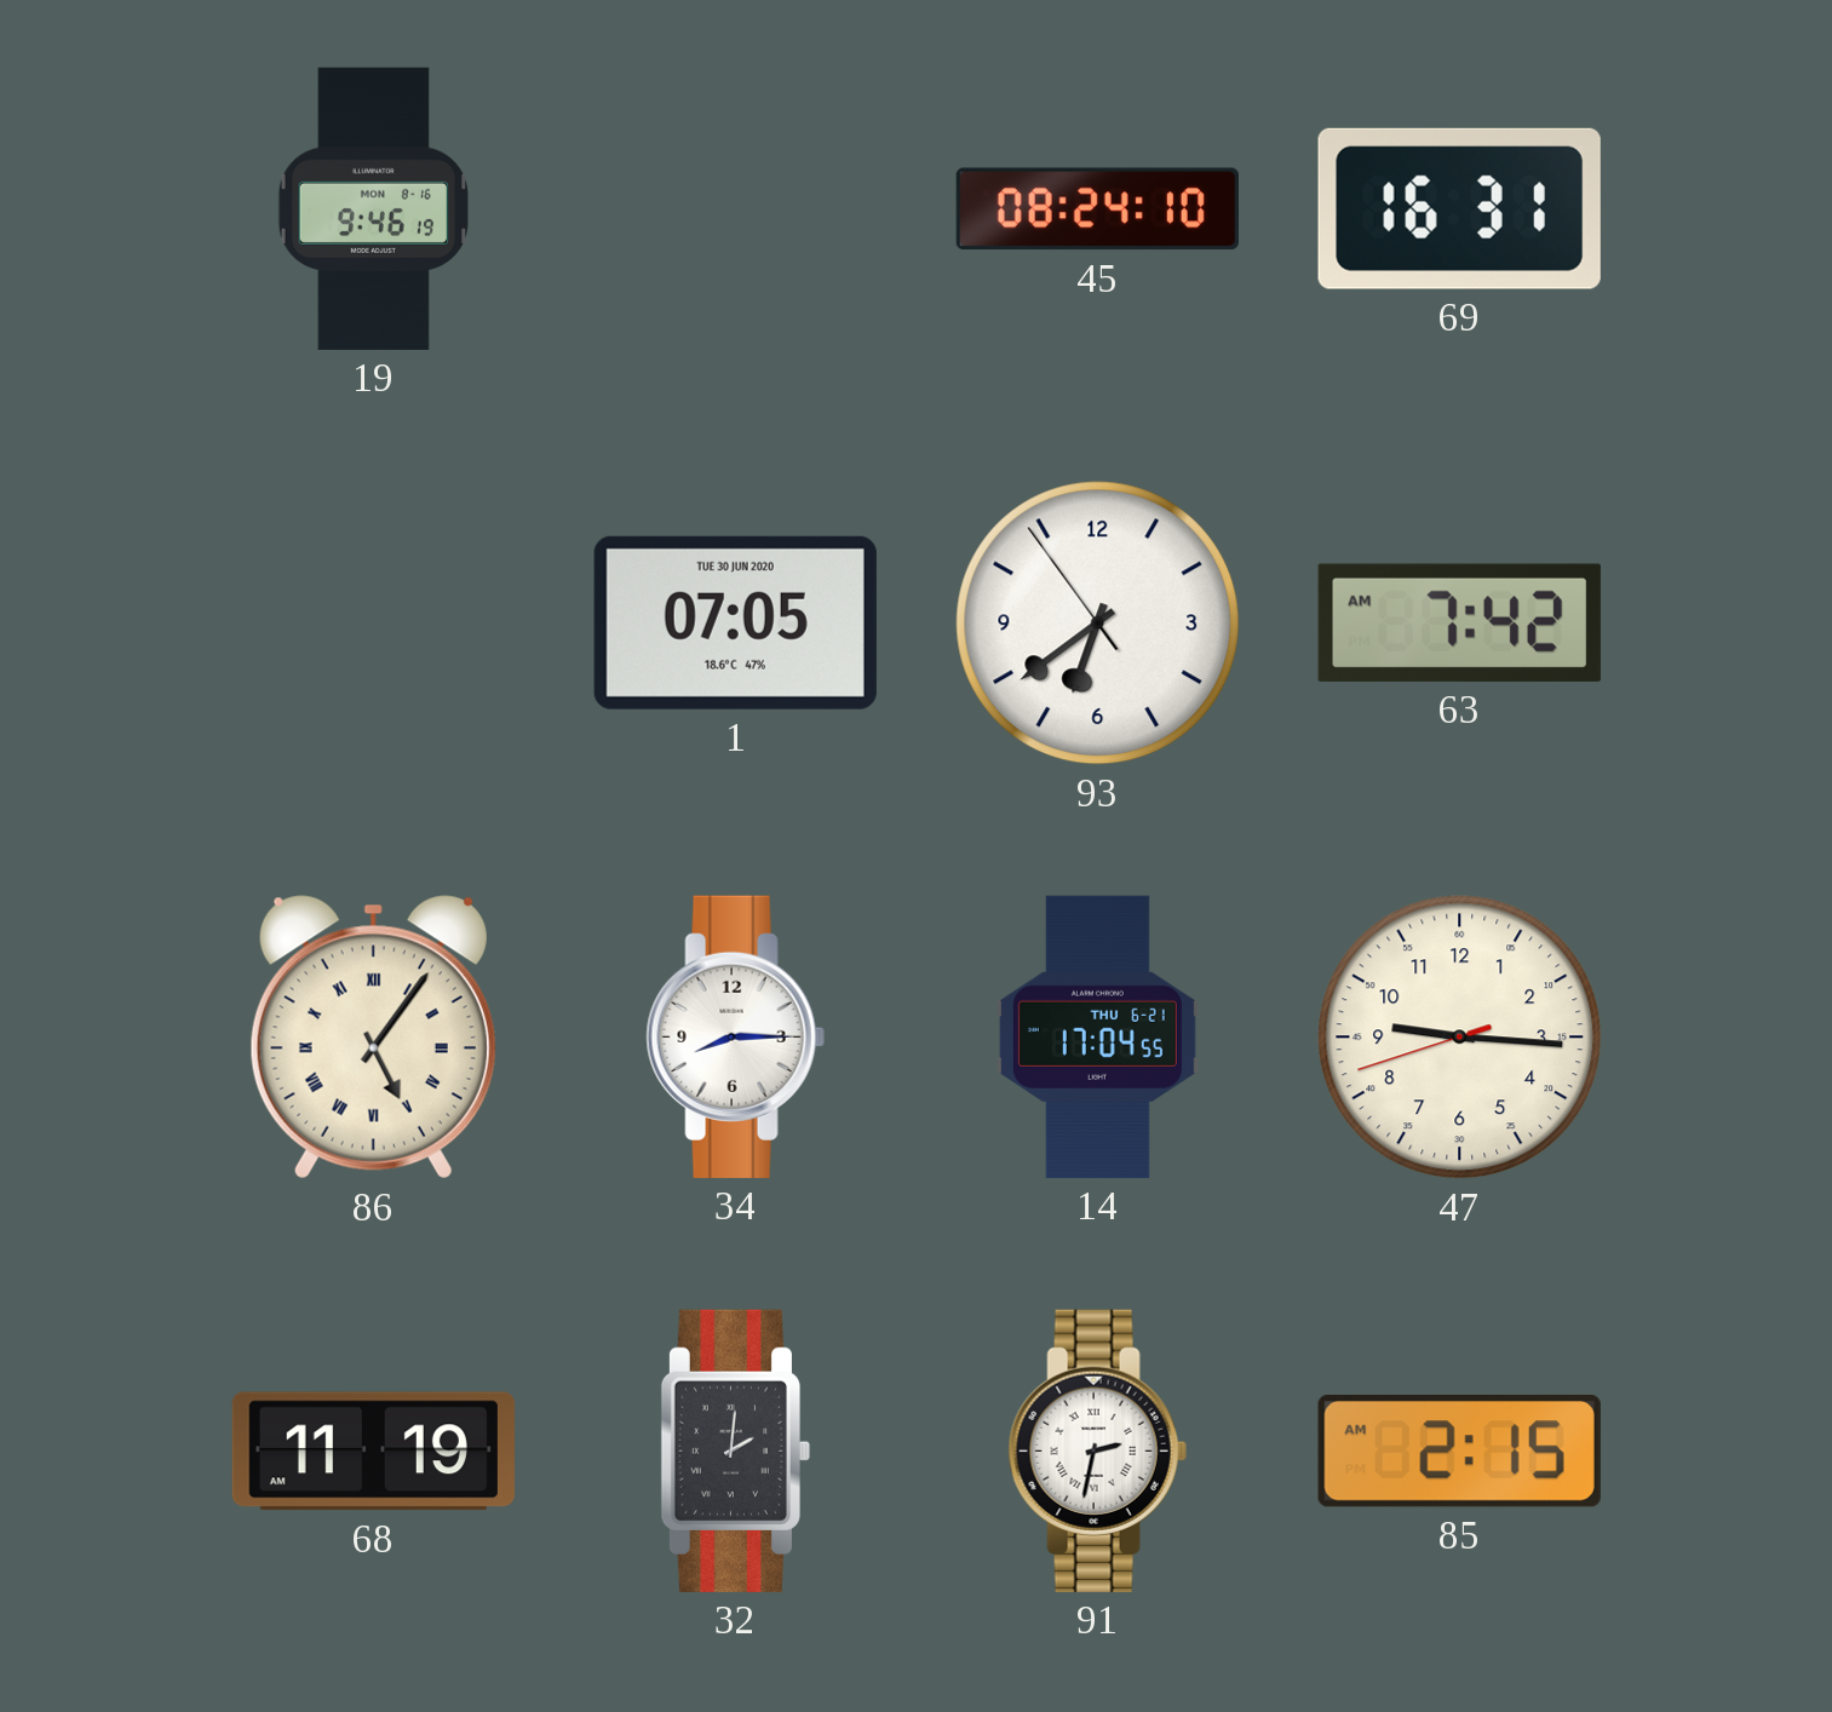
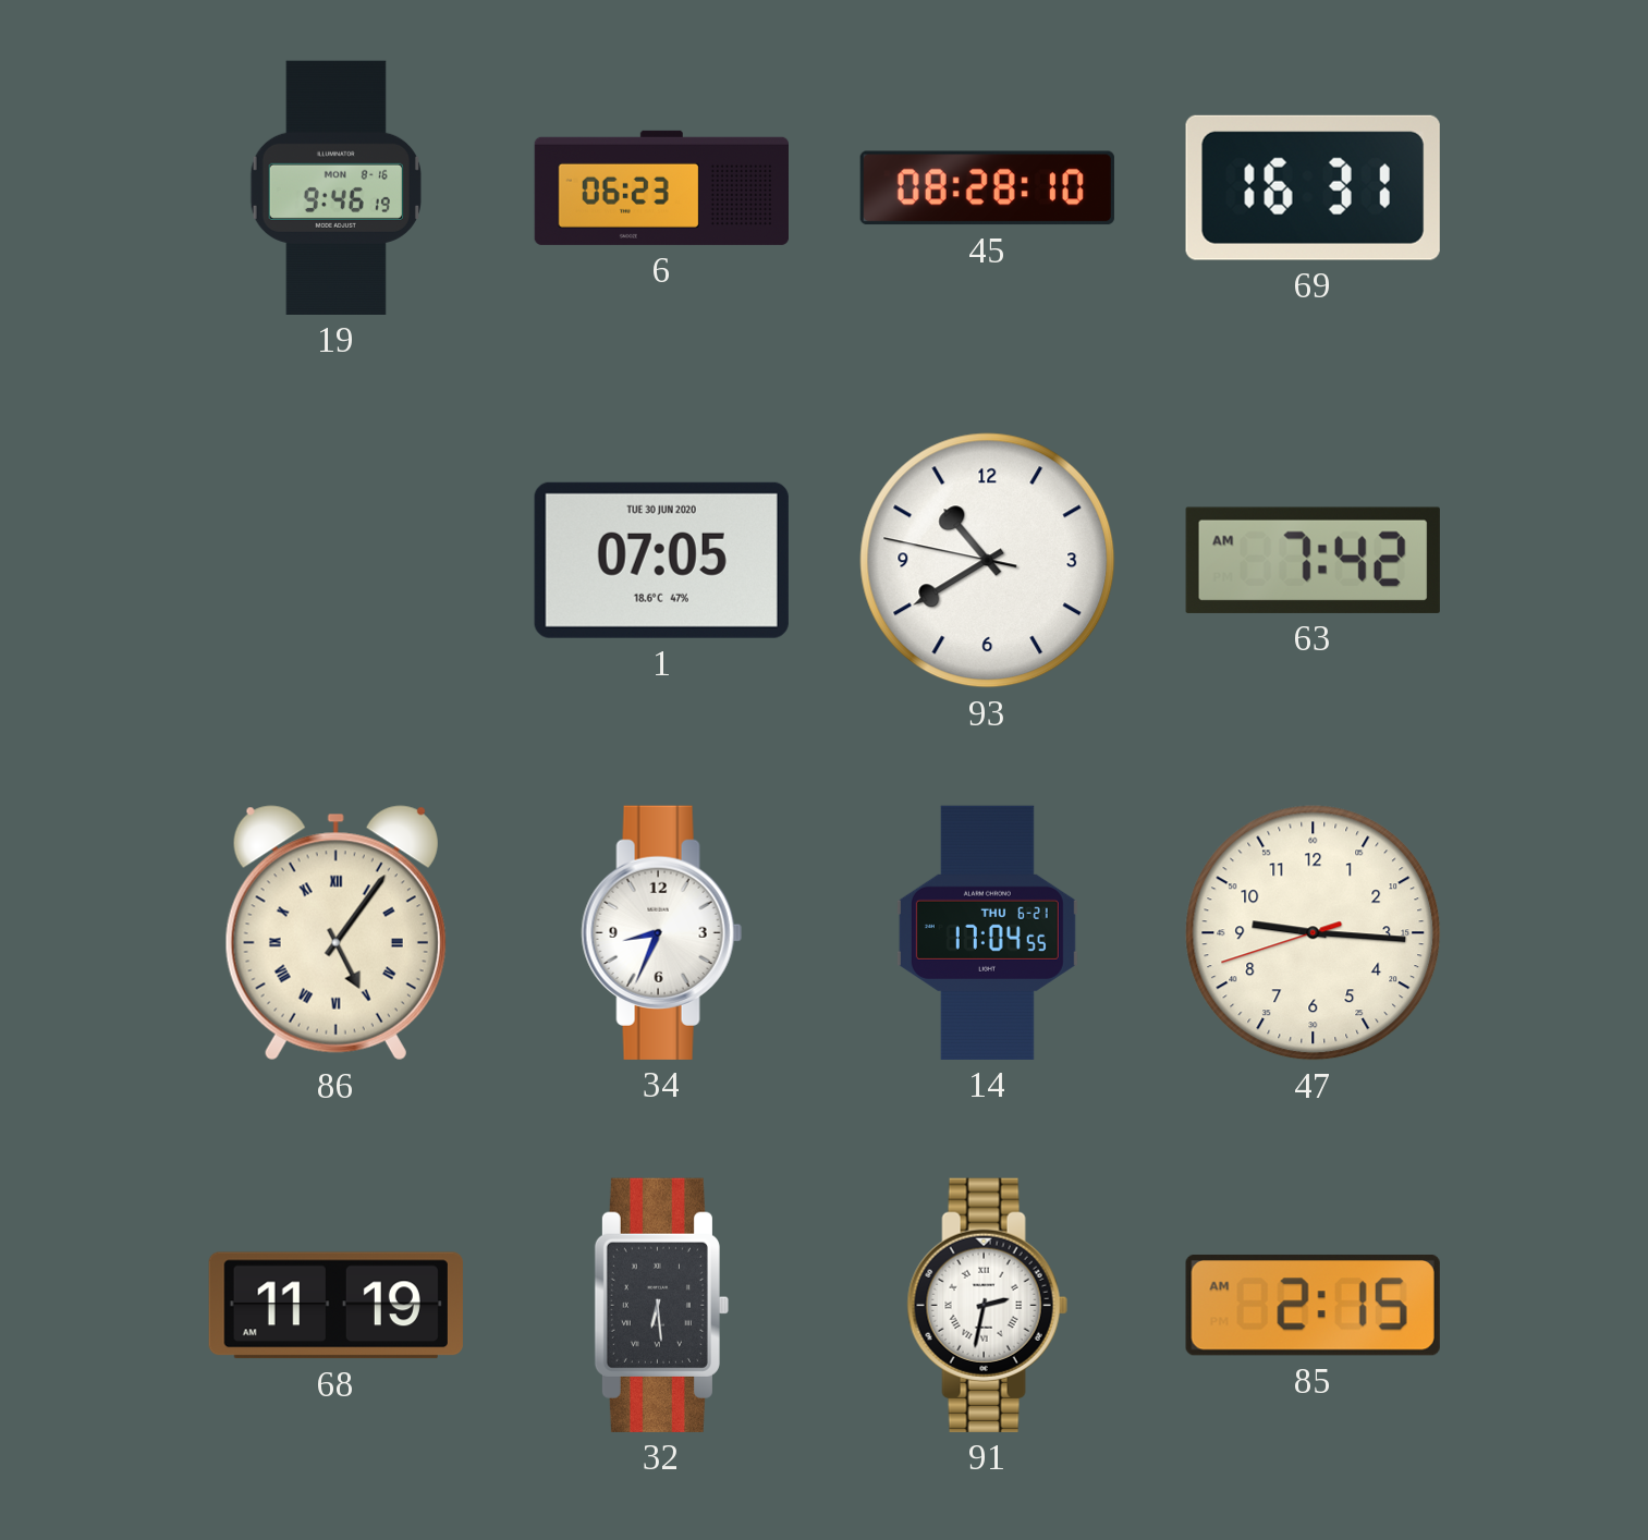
6: none -> 06:23 (661, 187)
45: 08:24 -> 08:28 (987, 188)
93: 6:38 -> 10:39 (988, 561)
34: 8:15 -> 8:34 (661, 932)
32: 2:01 -> 6:29 (661, 1305)
